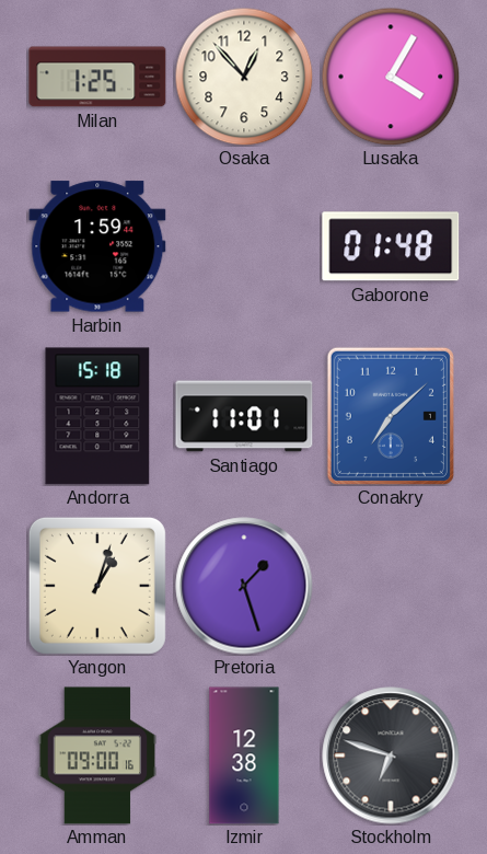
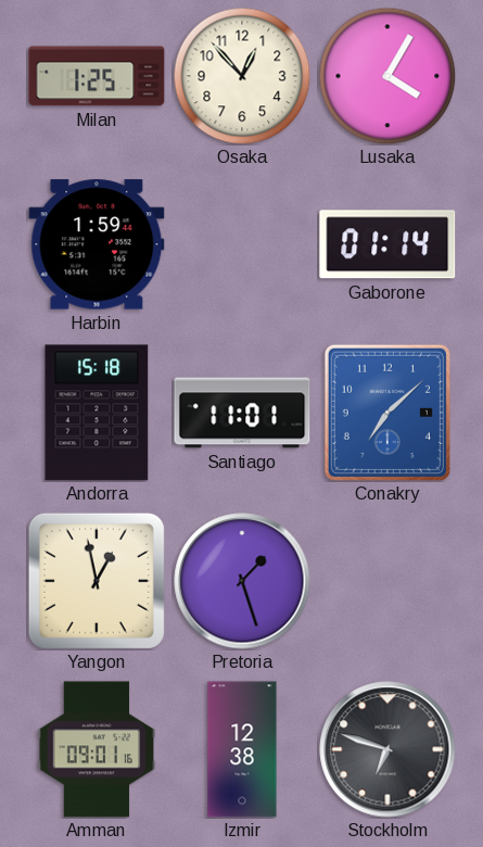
Gaborone: 01:48 -> 01:14 (387, 244)
Yangon: 1:03 -> 12:58 (97, 581)
Amman: 09:00 -> 09:01 (97, 749)
